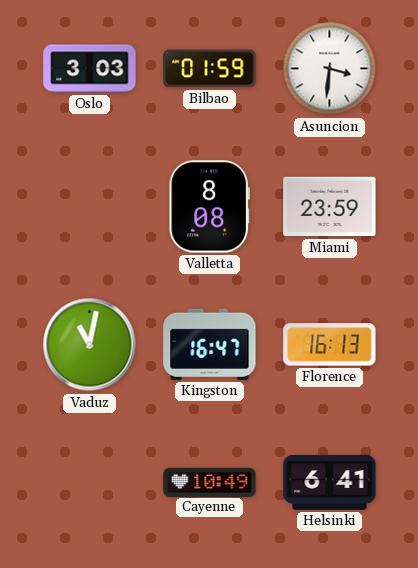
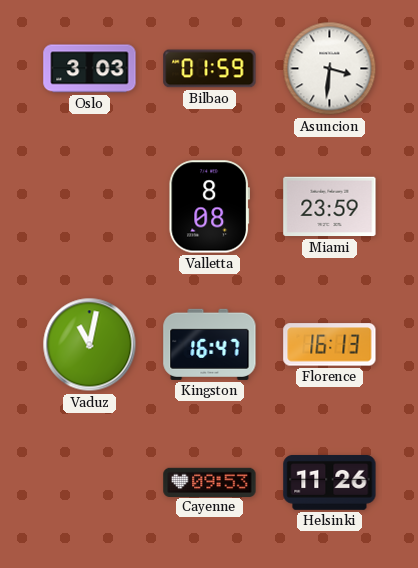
Cayenne: 10:49 -> 09:53 (210, 482)
Helsinki: 6:41 -> 11:26 (330, 482)
